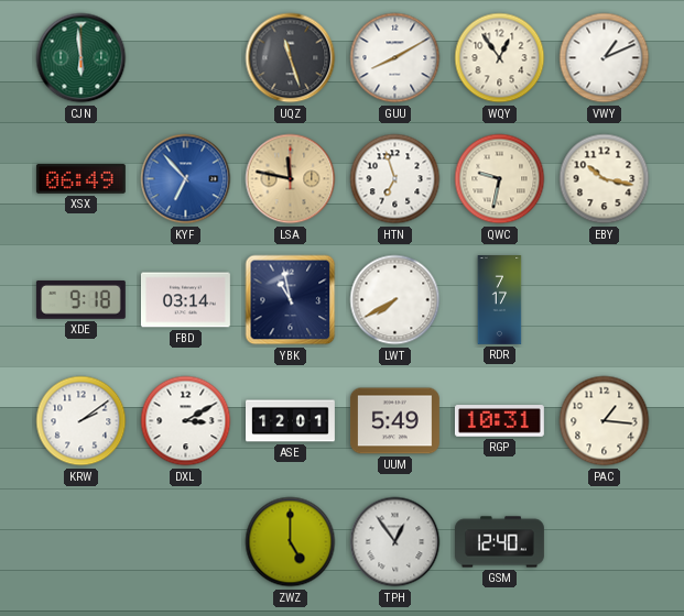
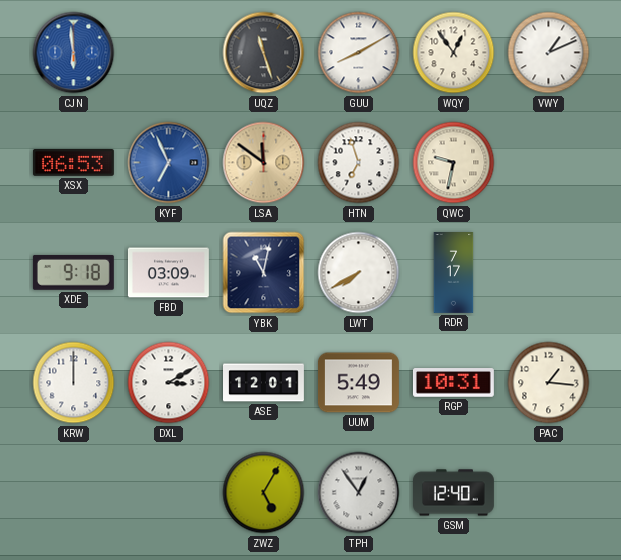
CJN dial: green -> blue (74, 53)
XSX: 06:49 -> 06:53 (73, 163)
KYF: 6:53 -> 6:56 (169, 163)
LSA: 11:47 -> 11:51 (264, 163)
EBY: 10:17 -> none (605, 179)
FBD: 03:14 -> 03:09 (168, 273)
YBK: 10:58 -> 11:02 (264, 273)
KRW: 2:09 -> 12:00 (74, 383)
ZWZ: 5:00 -> 5:05 (264, 493)
